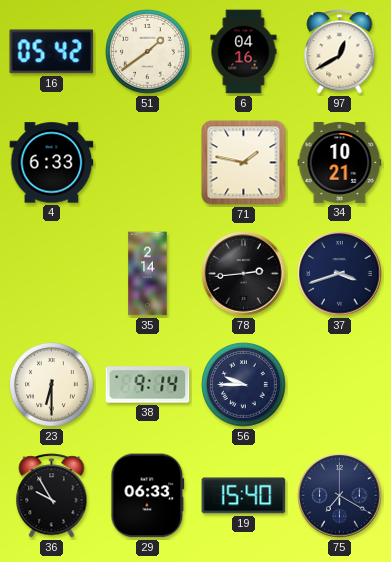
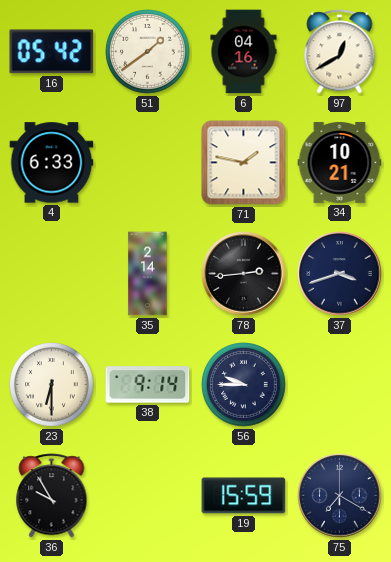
29: 06:33 -> none (148, 496)
19: 15:40 -> 15:59 (244, 496)
